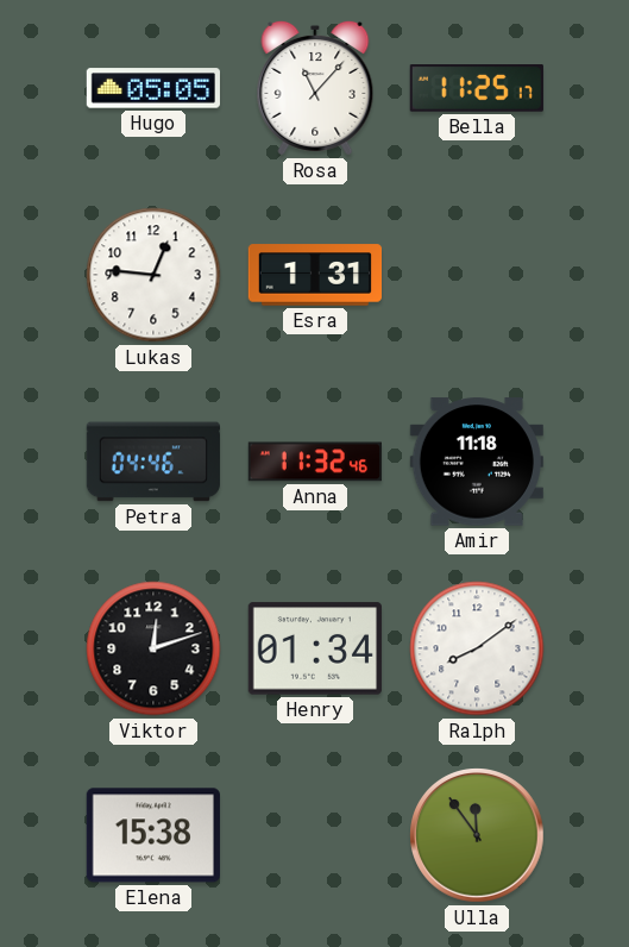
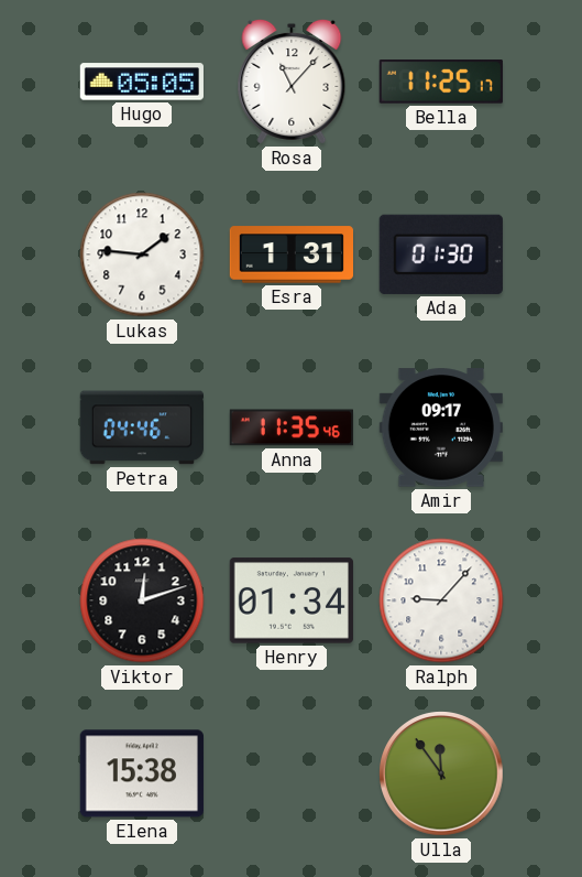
Lukas: 12:46 -> 1:46 (142, 255)
Ada: none -> 01:30 (441, 255)
Anna: 11:32 -> 11:35 (292, 427)
Amir: 11:18 -> 09:17 (441, 427)
Ralph: 8:09 -> 9:07 (441, 600)
